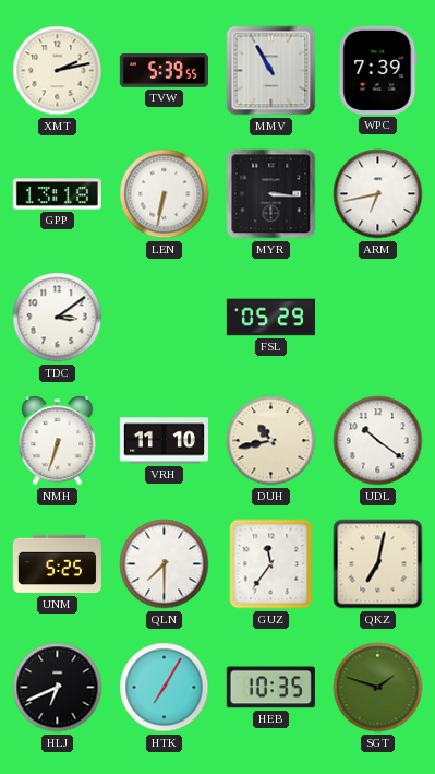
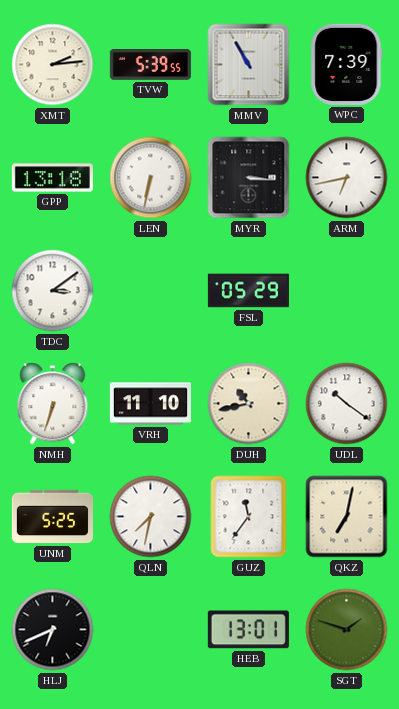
XMT: 2:13 -> 2:14 (53, 65)
QLN: 7:30 -> 7:32 (151, 517)
HTK: 7:05 -> none (165, 688)
HEB: 10:35 -> 13:01 (248, 630)
